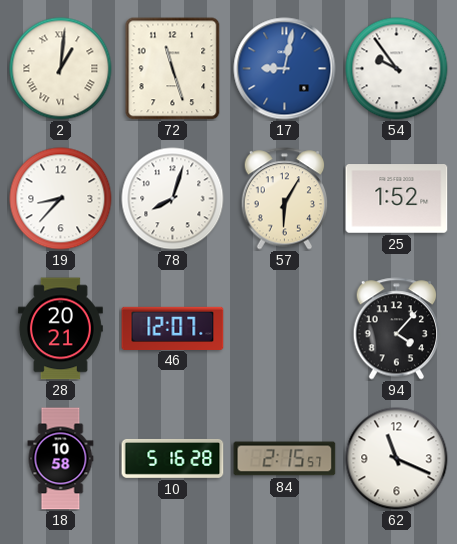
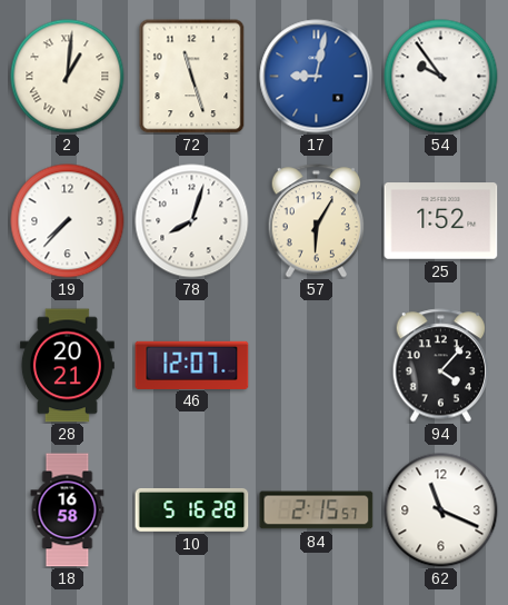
19: 8:37 -> 7:37 (68, 221)
18: 10:58 -> 16:58 (68, 510)
